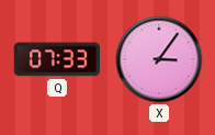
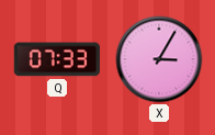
X: 3:06 -> 3:05 (159, 59)
